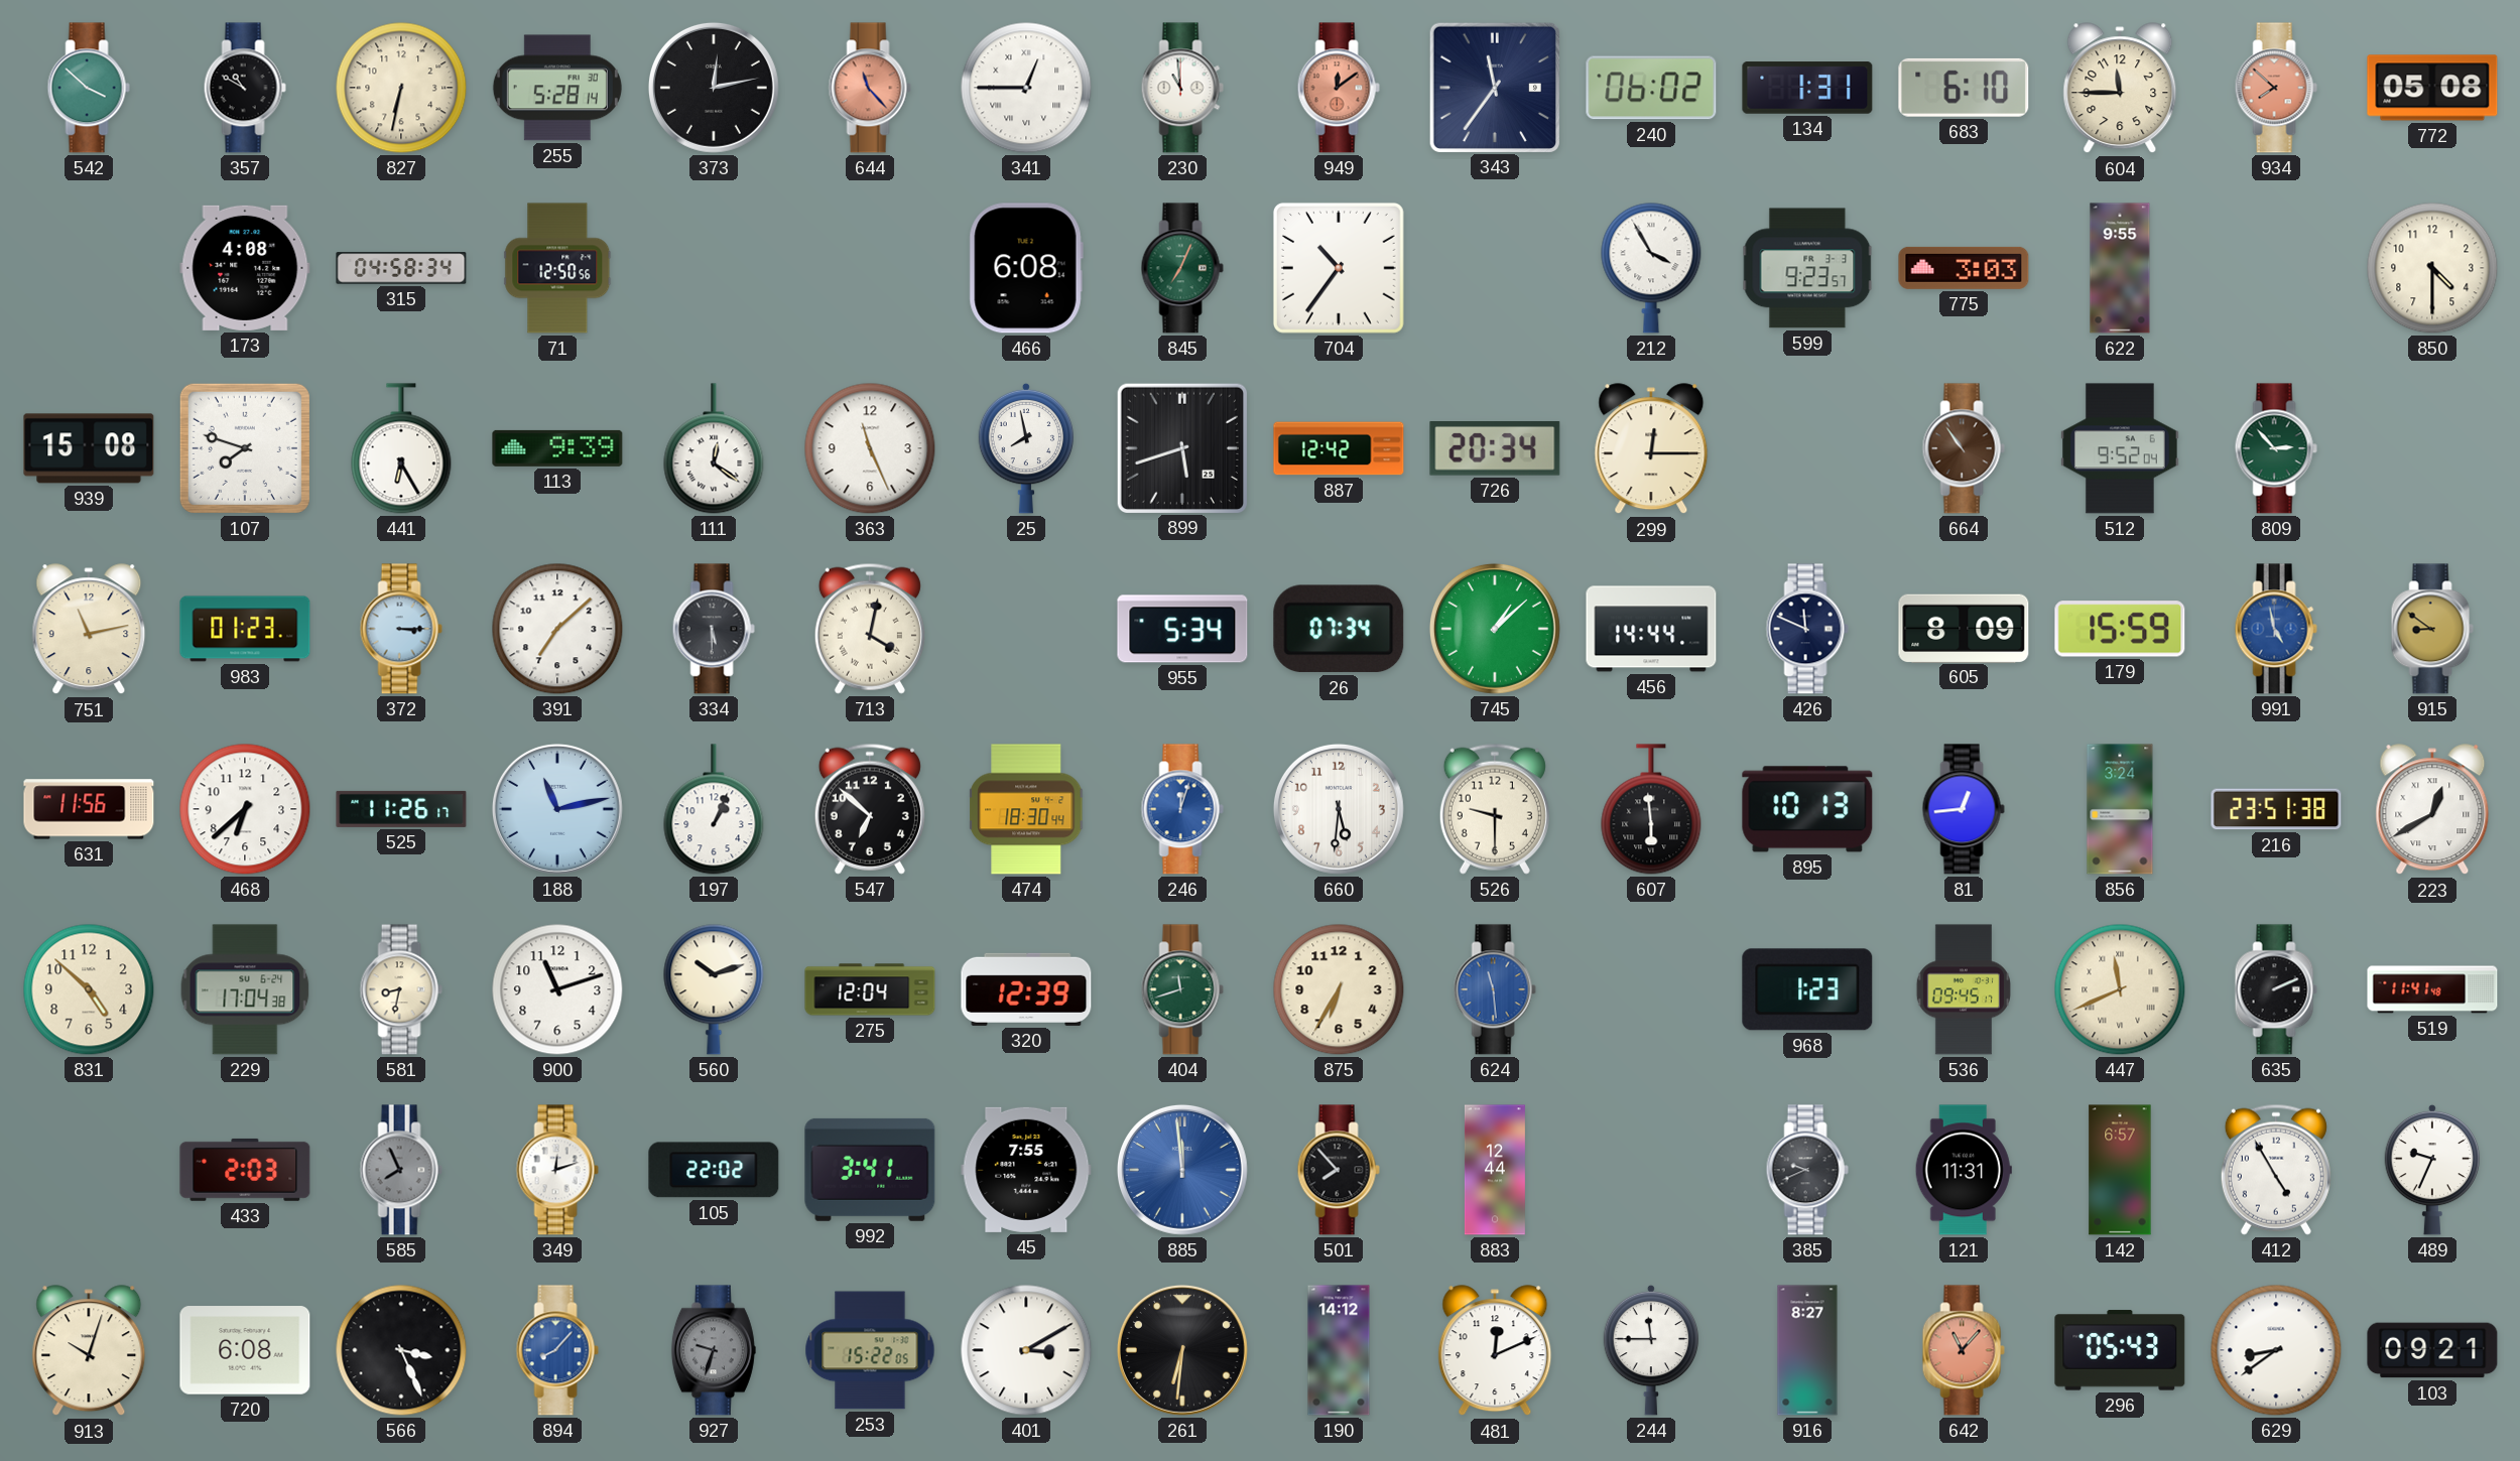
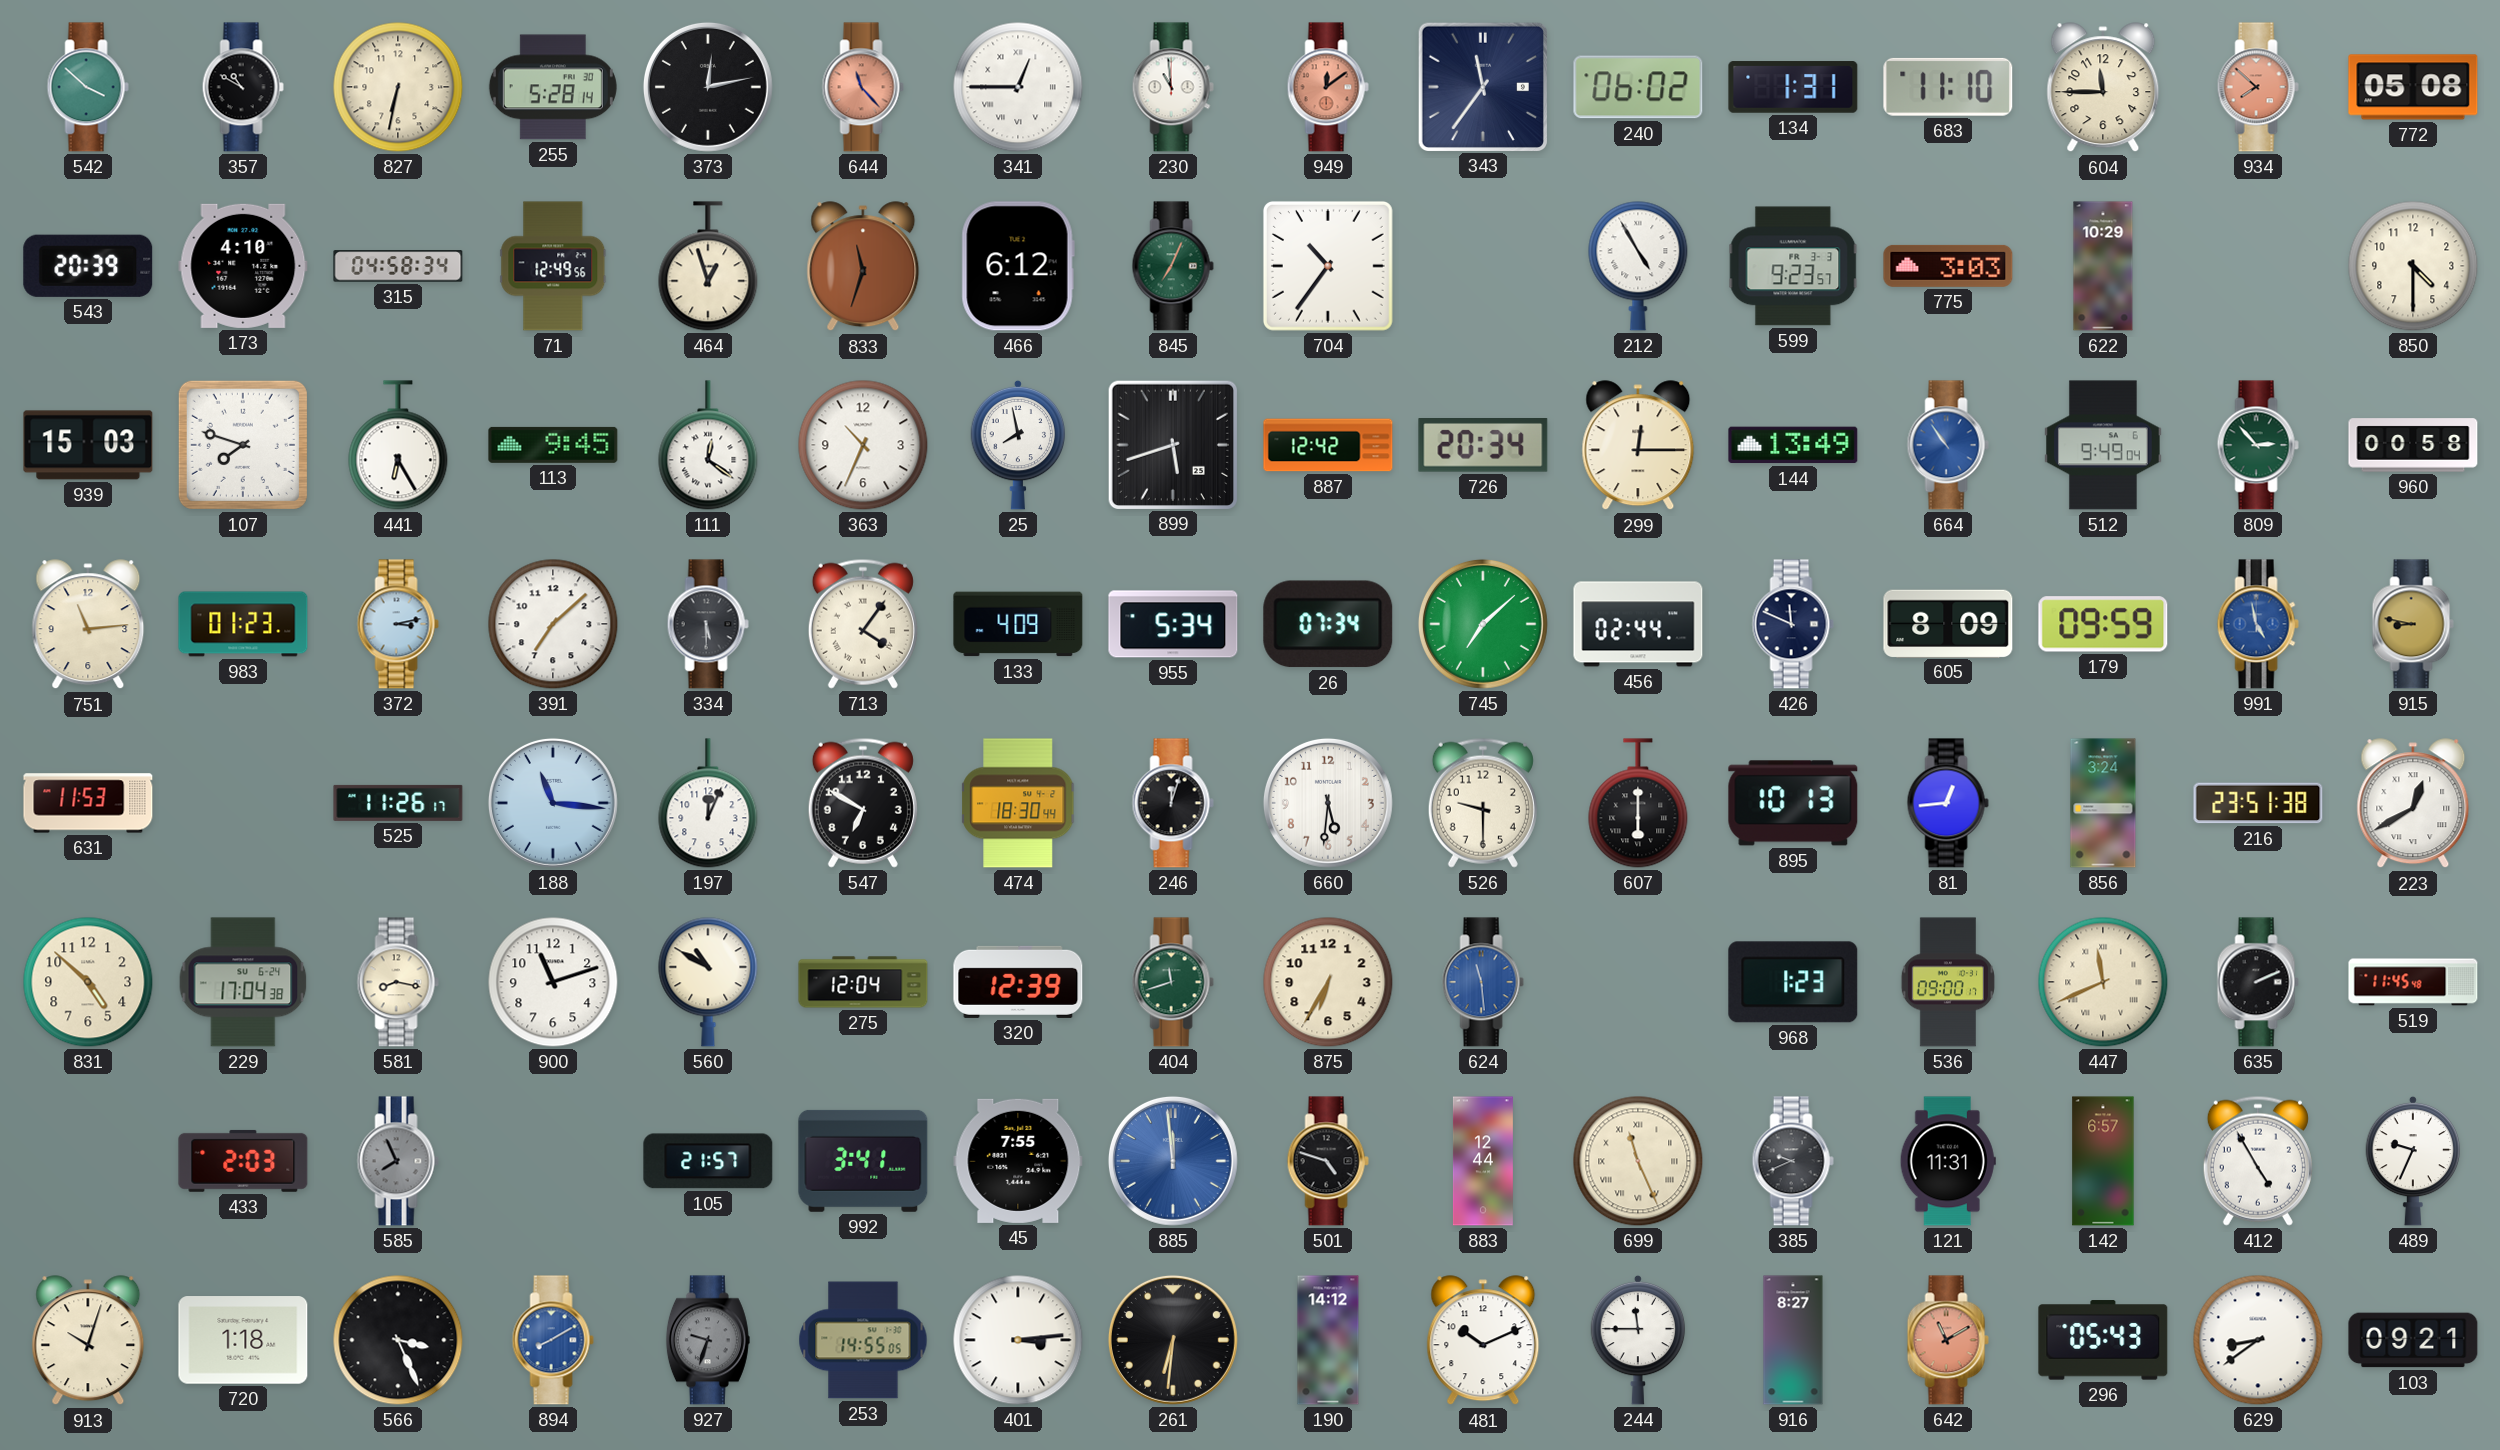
683: 6:10 -> 11:10 (1948, 87)
543: none -> 20:39 (88, 266)
173: 4:08 -> 4:10 (243, 266)
71: 12:50 -> 12:49 (553, 266)
464: none -> 12:57 (708, 266)
833: none -> 11:33 (863, 267)
466: 6:08 -> 6:12 (1018, 266)
212: 3:55 -> 4:55 (1638, 266)
622: 9:55 -> 10:29 (2103, 266)
939: 15:08 -> 15:03 (88, 445)
113: 9:39 -> 9:45 (553, 445)
363: 11:26 -> 10:34 (863, 445)
144: none -> 13:49 (1793, 445)
664 dial: brown -> blue (1948, 445)
512: 9:52 -> 9:49 (2104, 445)
960: none -> 00:58 (2413, 445)
751: 11:13 -> 11:14 (88, 625)
372: 3:15 -> 3:13 (398, 624)
713: 4:02 -> 4:06 (863, 624)
133: none -> 4:09 (1018, 624)
745: 1:08 -> 7:08 (1483, 624)
456: 14:44 -> 02:44 (1638, 624)
179: 15:59 -> 09:59 (2103, 624)
915: 8:51 -> 8:47 (2413, 624)
631: 11:56 -> 11:53 (88, 803)
468: 6:38 -> none (245, 809)
188: 11:13 -> 11:16 (553, 803)
197: 1:04 -> 12:04 (708, 803)
547: 6:52 -> 6:50 (863, 803)
246 dial: blue -> black (1173, 803)
607: 5:59 -> 6:00 (1638, 803)
581: 8:32 -> 8:17 (398, 982)
560: 10:12 -> 10:50 (708, 982)
536: 09:45 -> 09:00 (1948, 982)
519: 11:41 -> 11:45 (2413, 982)
349: 12:12 -> none (557, 1170)
105: 22:02 -> 21:57 (708, 1161)
501: 7:53 -> 4:48 (1328, 1161)
699: none -> 11:26 (1638, 1161)
720: 6:08 -> 1:18 (243, 1340)
894: 8:07 -> 8:10 (553, 1340)
253: 15:22 -> 14:55 (863, 1340)
401: 3:10 -> 3:14 (1018, 1340)
481: 12:11 -> 10:11 (1483, 1341)
642: 11:07 -> 11:10 (1948, 1340)
